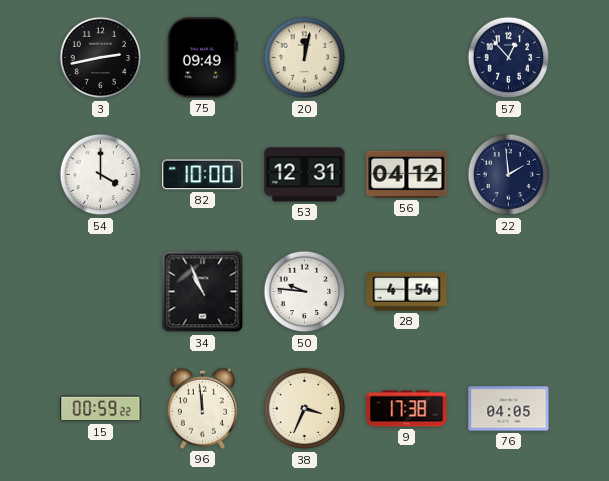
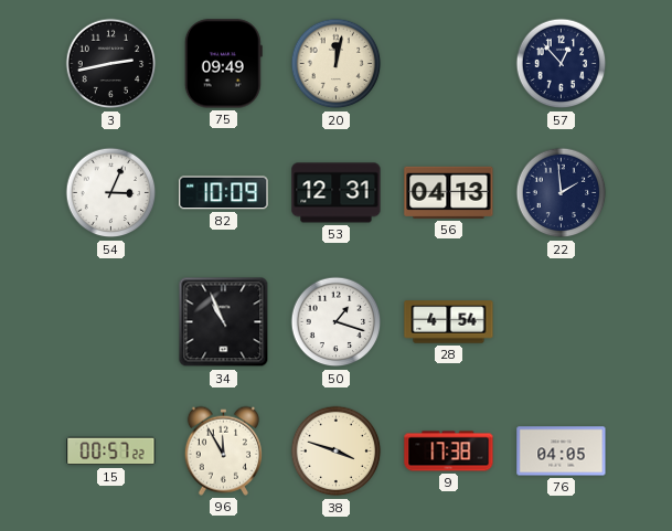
54: 4:00 -> 3:04 (111, 193)
82: 10:00 -> 10:09 (224, 193)
56: 04:12 -> 04:13 (449, 192)
50: 9:46 -> 1:18 (337, 322)
15: 00:59 -> 00:57 (111, 452)
96: 11:59 -> 11:55 (223, 450)
38: 3:34 -> 3:48 (337, 452)
